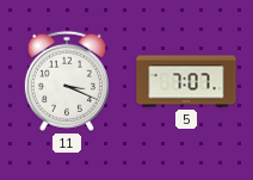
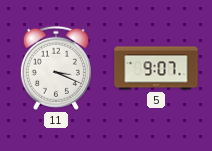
5: 7:07 -> 9:07 (156, 68)
